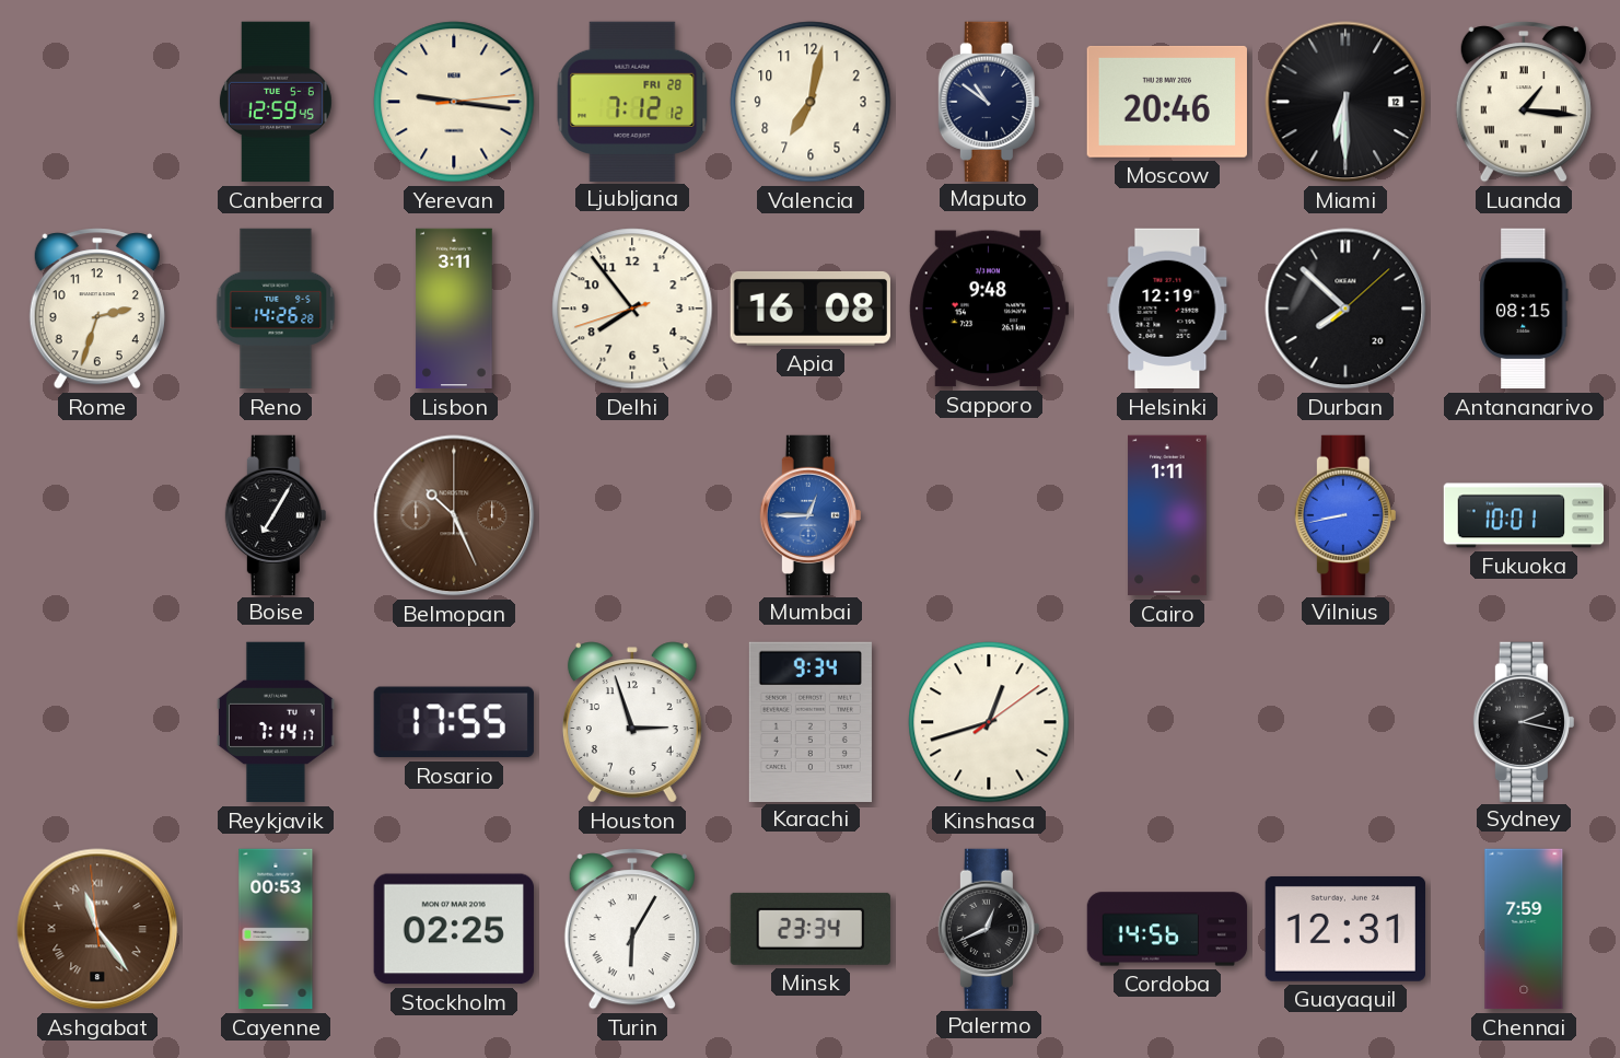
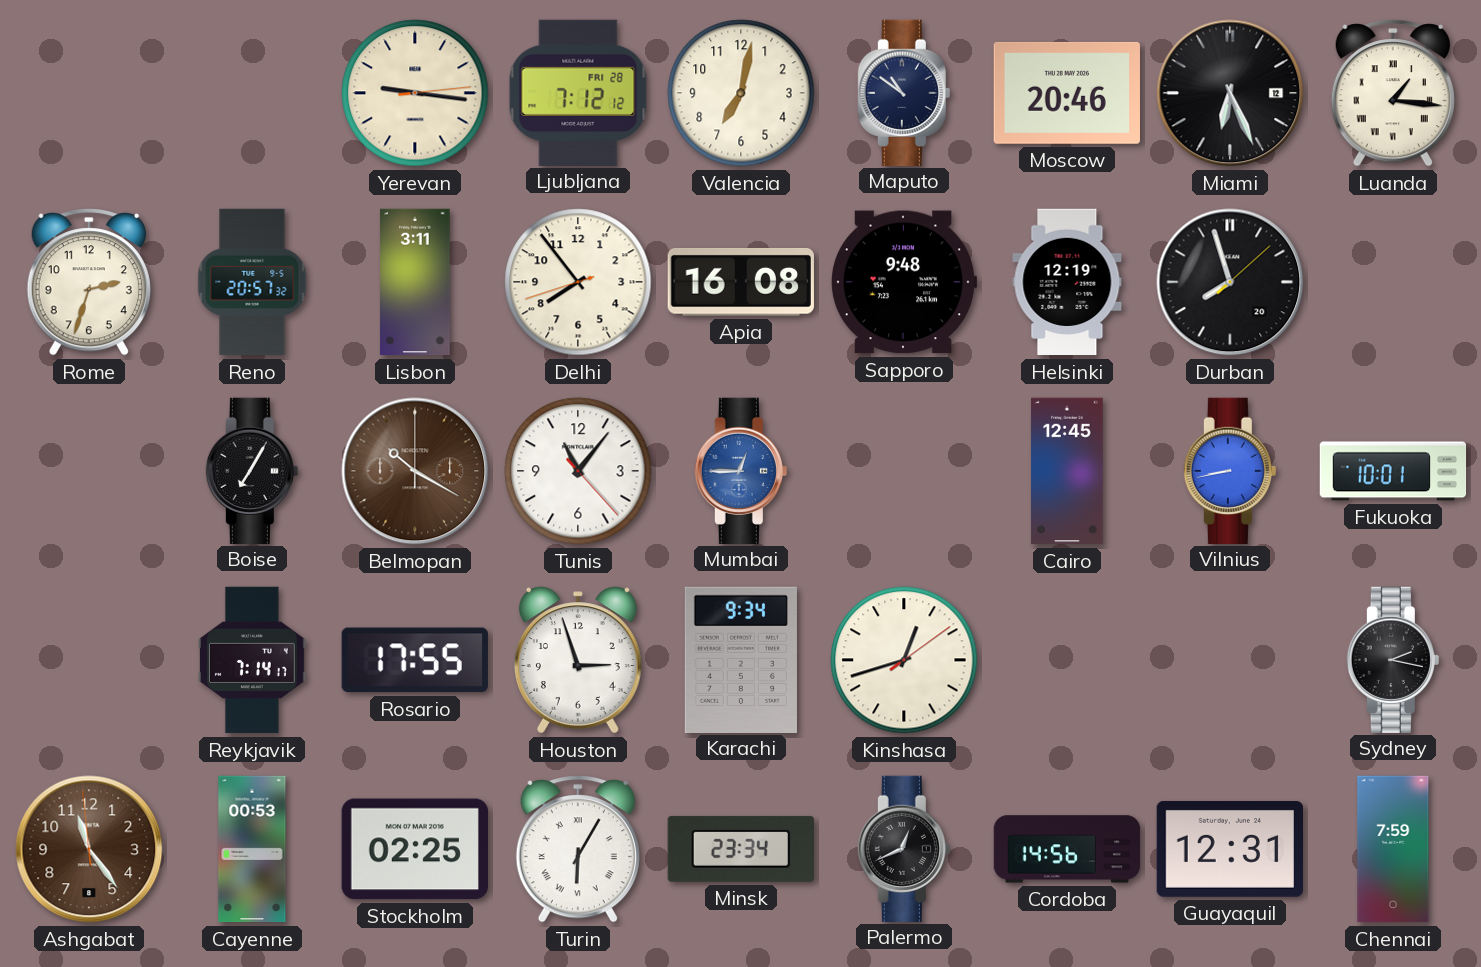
Canberra: 12:59 -> none (276, 102)
Miami: 6:30 -> 6:26 (1230, 93)
Reno: 14:26 -> 20:57 (252, 282)
Durban: 7:52 -> 7:57 (1230, 282)
Antananarivo: 08:15 -> none (1524, 309)
Belmopan: 10:26 -> 10:20 (415, 471)
Tunis: none -> 11:06 (578, 471)
Cairo: 1:11 -> 12:45 (1067, 471)
Ashgabat numerals: Roman -> Arabic (89, 849)
